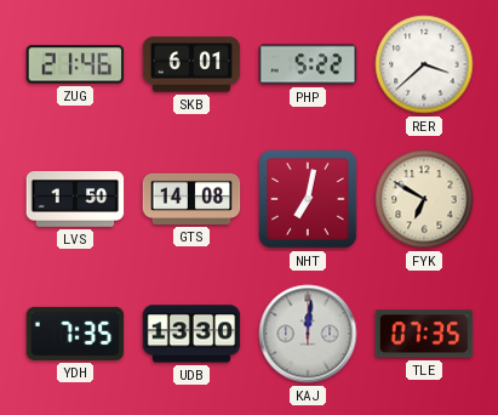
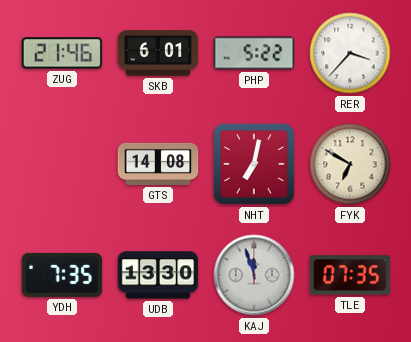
RER: 3:38 -> 3:37 (350, 53)
LVS: 1:50 -> none (75, 200)
KAJ: 12:01 -> 11:57 (254, 275)
